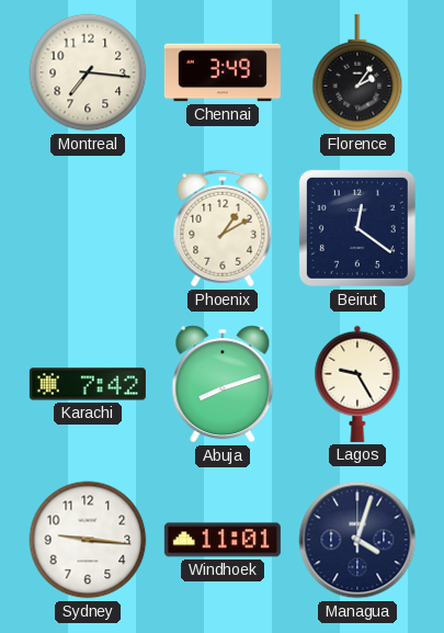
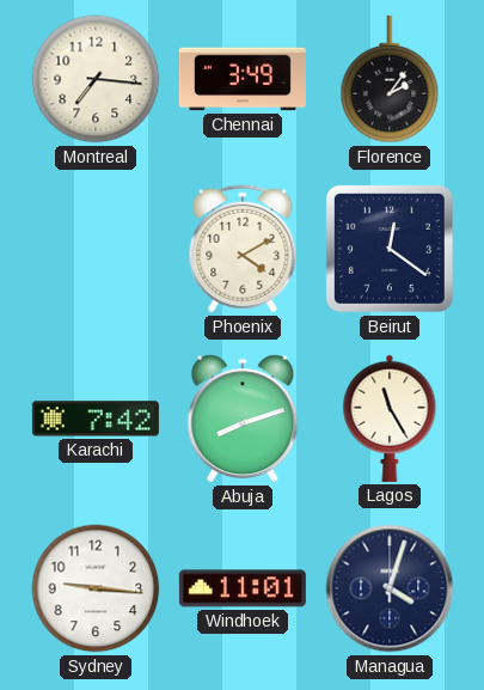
Phoenix: 1:10 -> 4:10 (243, 249)
Lagos: 9:25 -> 11:25 (390, 419)
